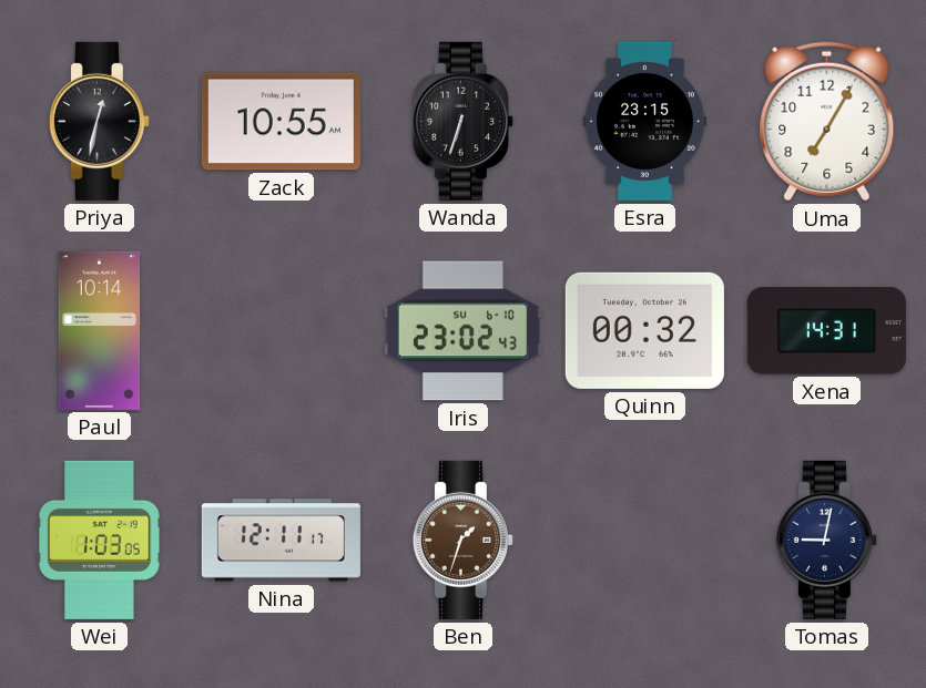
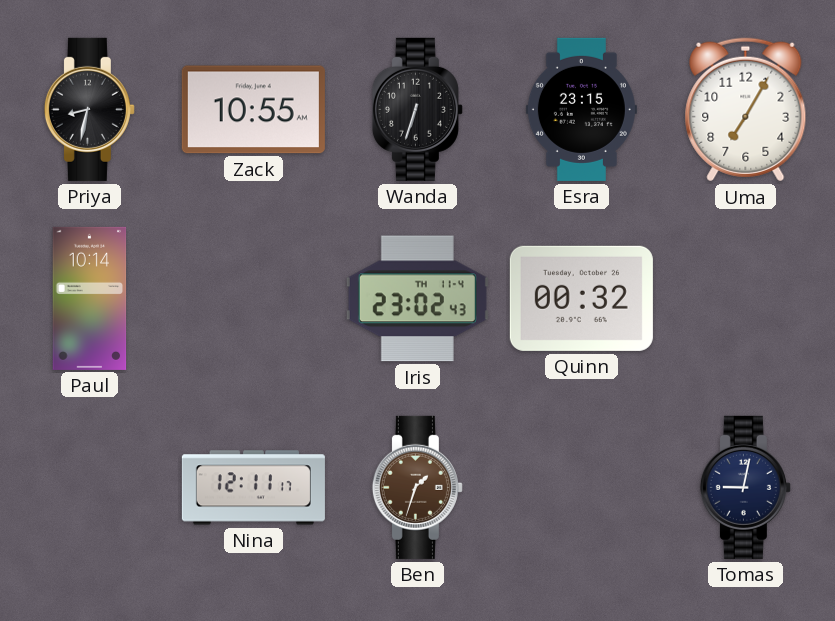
Priya: 12:32 -> 8:32 (89, 109)
Iris date: SU 6-10 -> TH 11-4 (417, 299)
Xena: 14:31 -> none (826, 331)
Wei: 1:03 -> none (100, 540)
